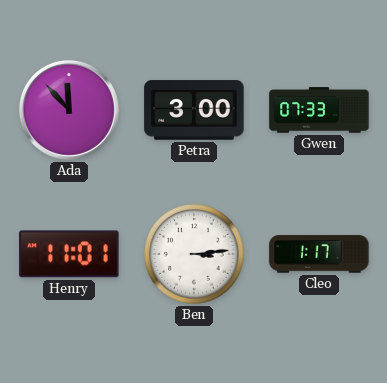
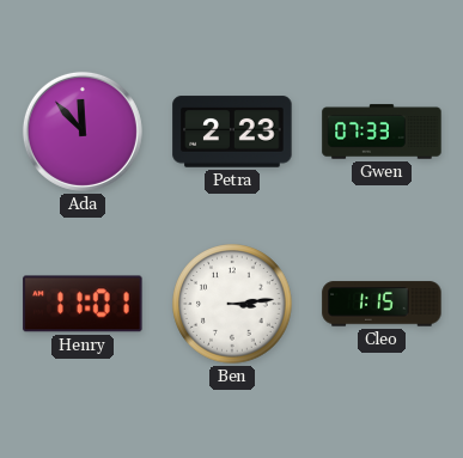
Petra: 3:00 -> 2:23 (232, 132)
Cleo: 1:17 -> 1:15 (382, 304)
